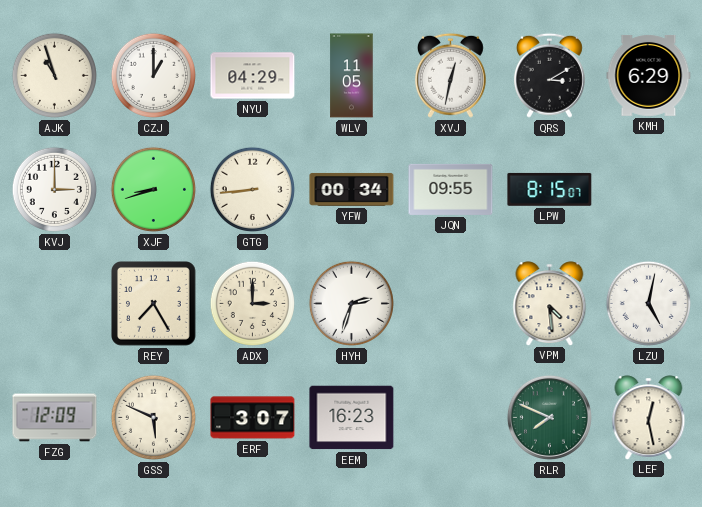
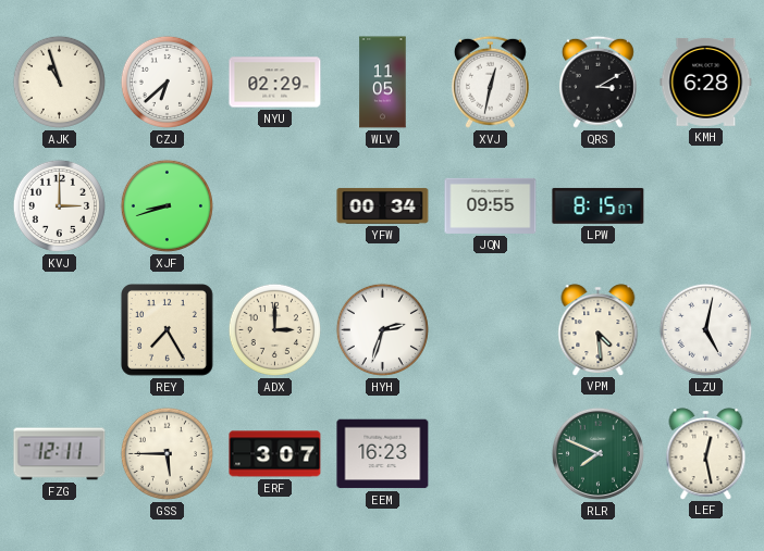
CZJ: 1:00 -> 6:38 (167, 82)
NYU: 04:29 -> 02:29 (275, 83)
KMH: 6:29 -> 6:28 (706, 82)
GTG: 8:44 -> none (252, 189)
FZG: 12:09 -> 12:11 (60, 454)
GSS: 5:49 -> 5:45 (167, 453)
